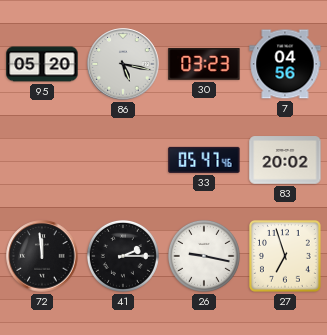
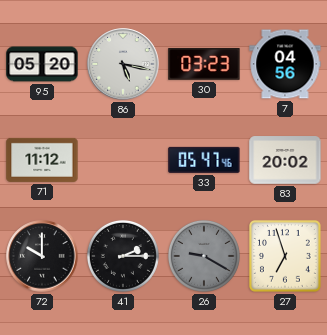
71: none -> 11:12 (42, 160)
72: 11:59 -> 10:00 (42, 256)
26: 9:17 -> 9:20 (204, 256)
26 dial: white -> grey (204, 256)
